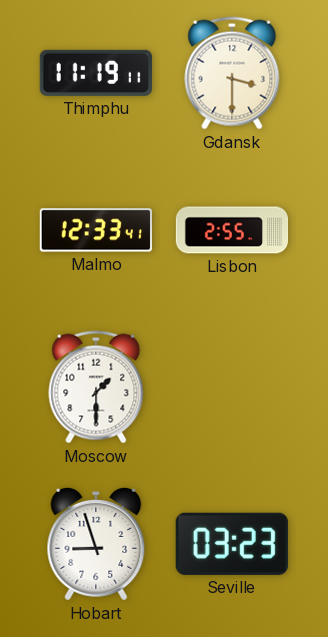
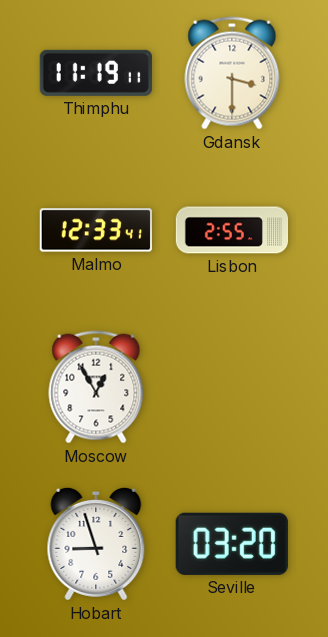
Moscow: 1:30 -> 12:55 (96, 387)
Seville: 03:23 -> 03:20 (232, 544)
